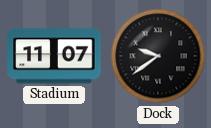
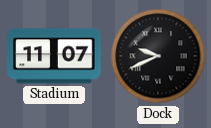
Dock: 9:39 -> 9:41 (158, 56)
